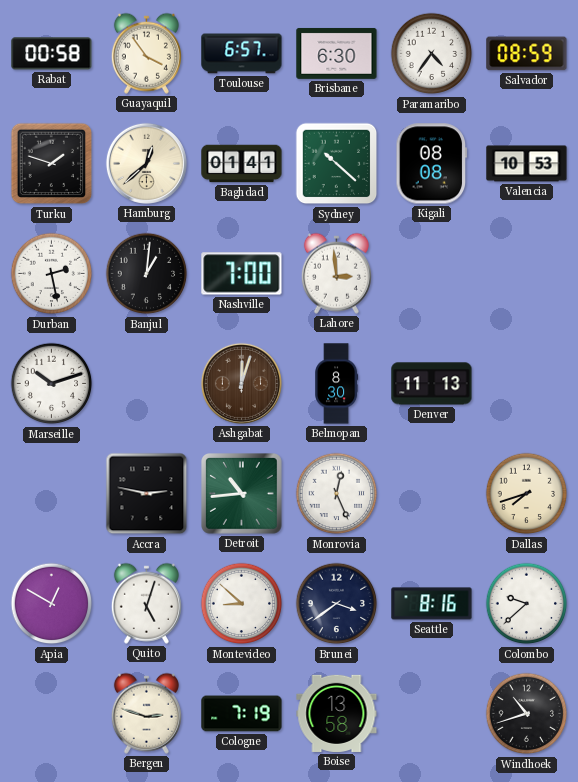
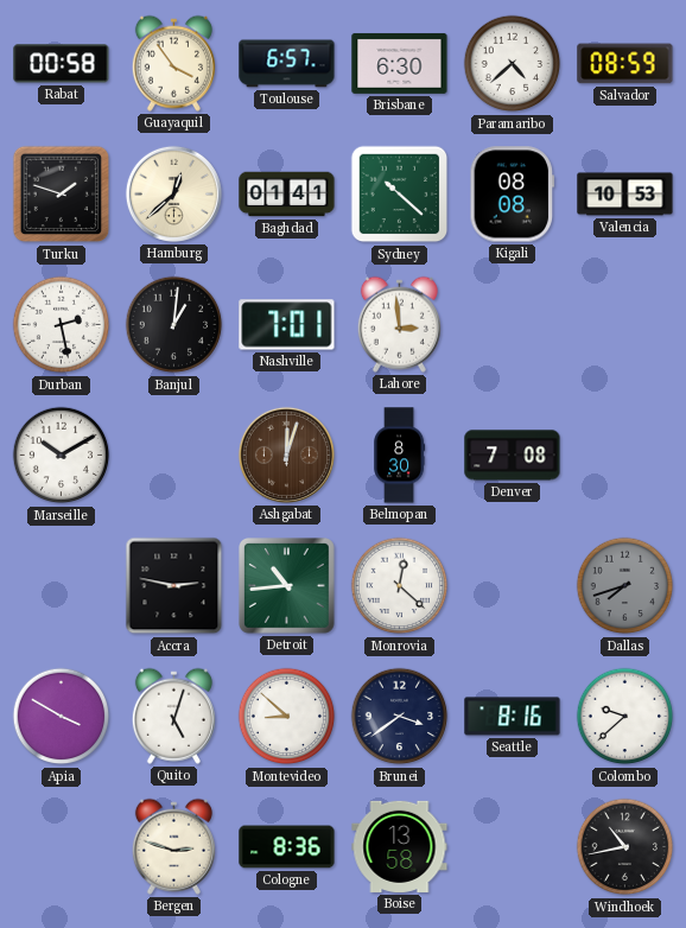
Paramaribo: 4:36 -> 4:38 (513, 64)
Nashville: 7:00 -> 7:01 (287, 325)
Marseille: 10:12 -> 10:10 (62, 456)
Denver: 11:13 -> 7:08 (513, 456)
Monrovia: 12:26 -> 12:22 (400, 586)
Dallas dial: cream -> grey (625, 586)
Apia: 12:50 -> 3:50 (62, 717)
Cologne: 7:19 -> 8:36 (287, 847)
Windhoek: 10:42 -> 10:43 (625, 847)
